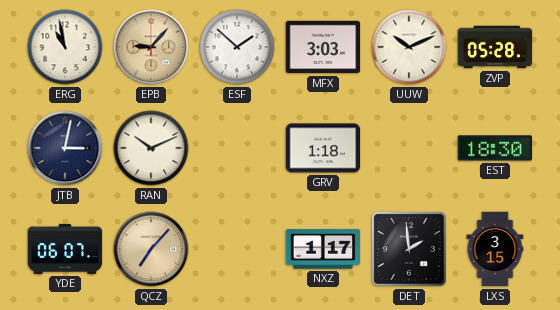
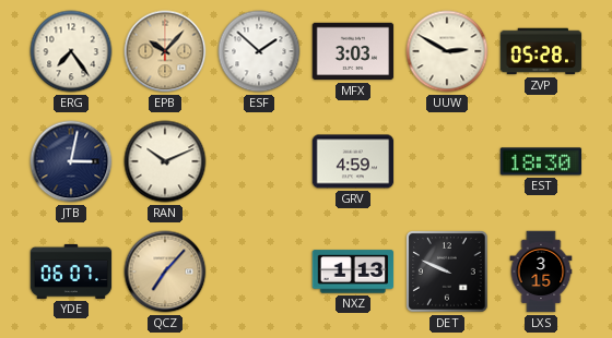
ERG: 10:58 -> 7:24 (71, 51)
EPB: 9:07 -> 10:07 (165, 51)
UUW: 10:11 -> 2:50 (447, 51)
GRV: 1:18 -> 4:59 (353, 161)
NXZ: 1:17 -> 1:13 (353, 271)
DET: 1:59 -> 9:49 (447, 271)
